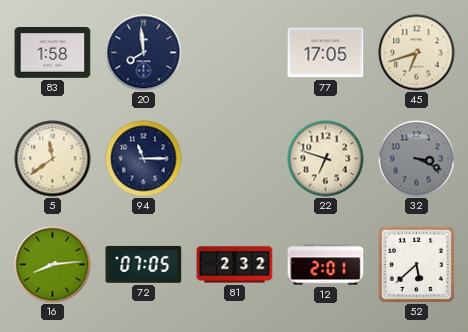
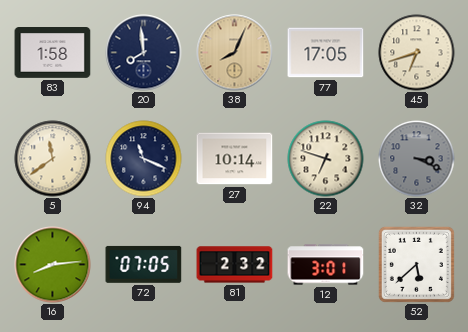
38: none -> 8:04 (235, 53)
94: 11:15 -> 11:19 (144, 159)
27: none -> 10:14 (235, 159)
12: 2:01 -> 3:01 (326, 265)
